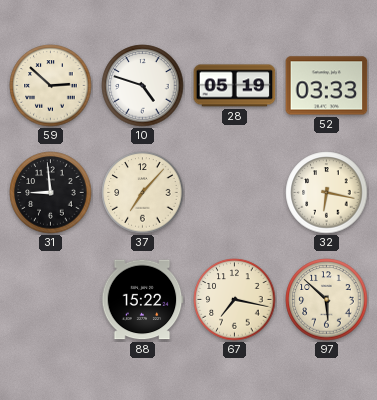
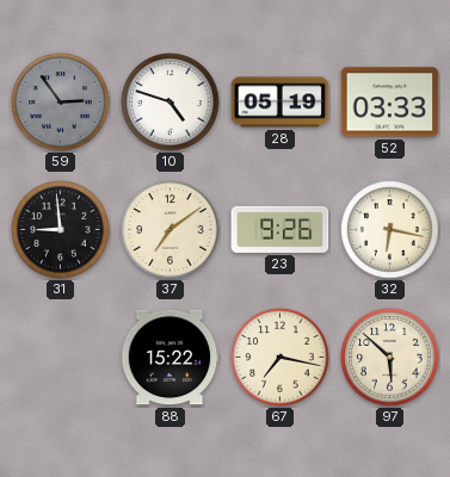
59: 2:52 -> 2:54 (61, 103)
59 dial: cream -> grey (61, 103)
37: 7:07 -> 7:09 (171, 230)
23: none -> 9:26 (281, 229)
